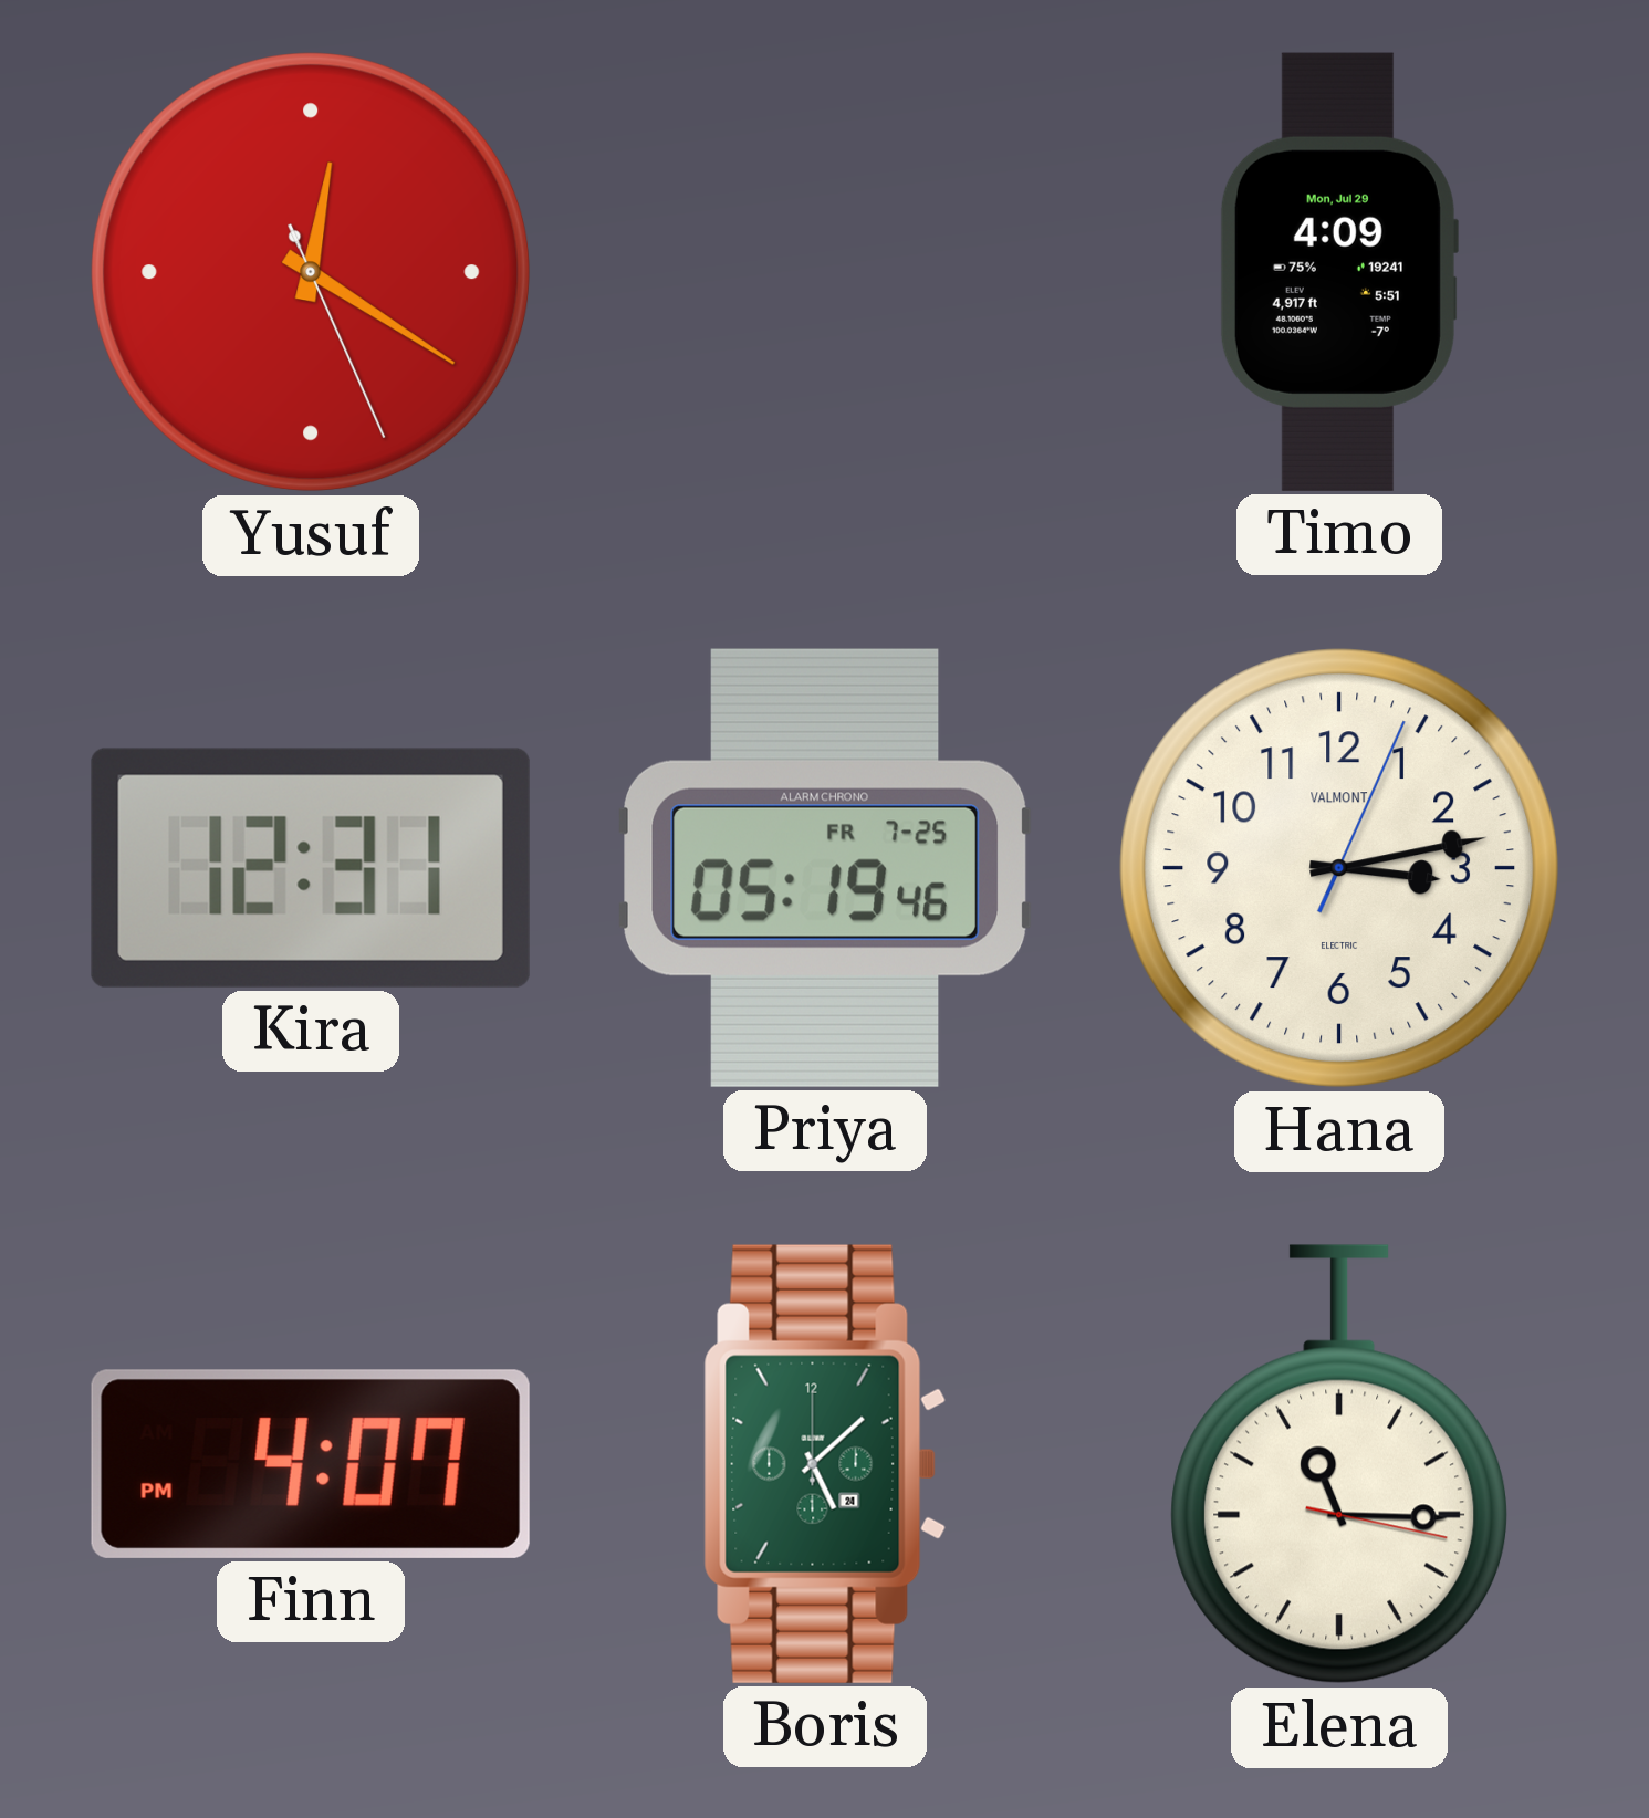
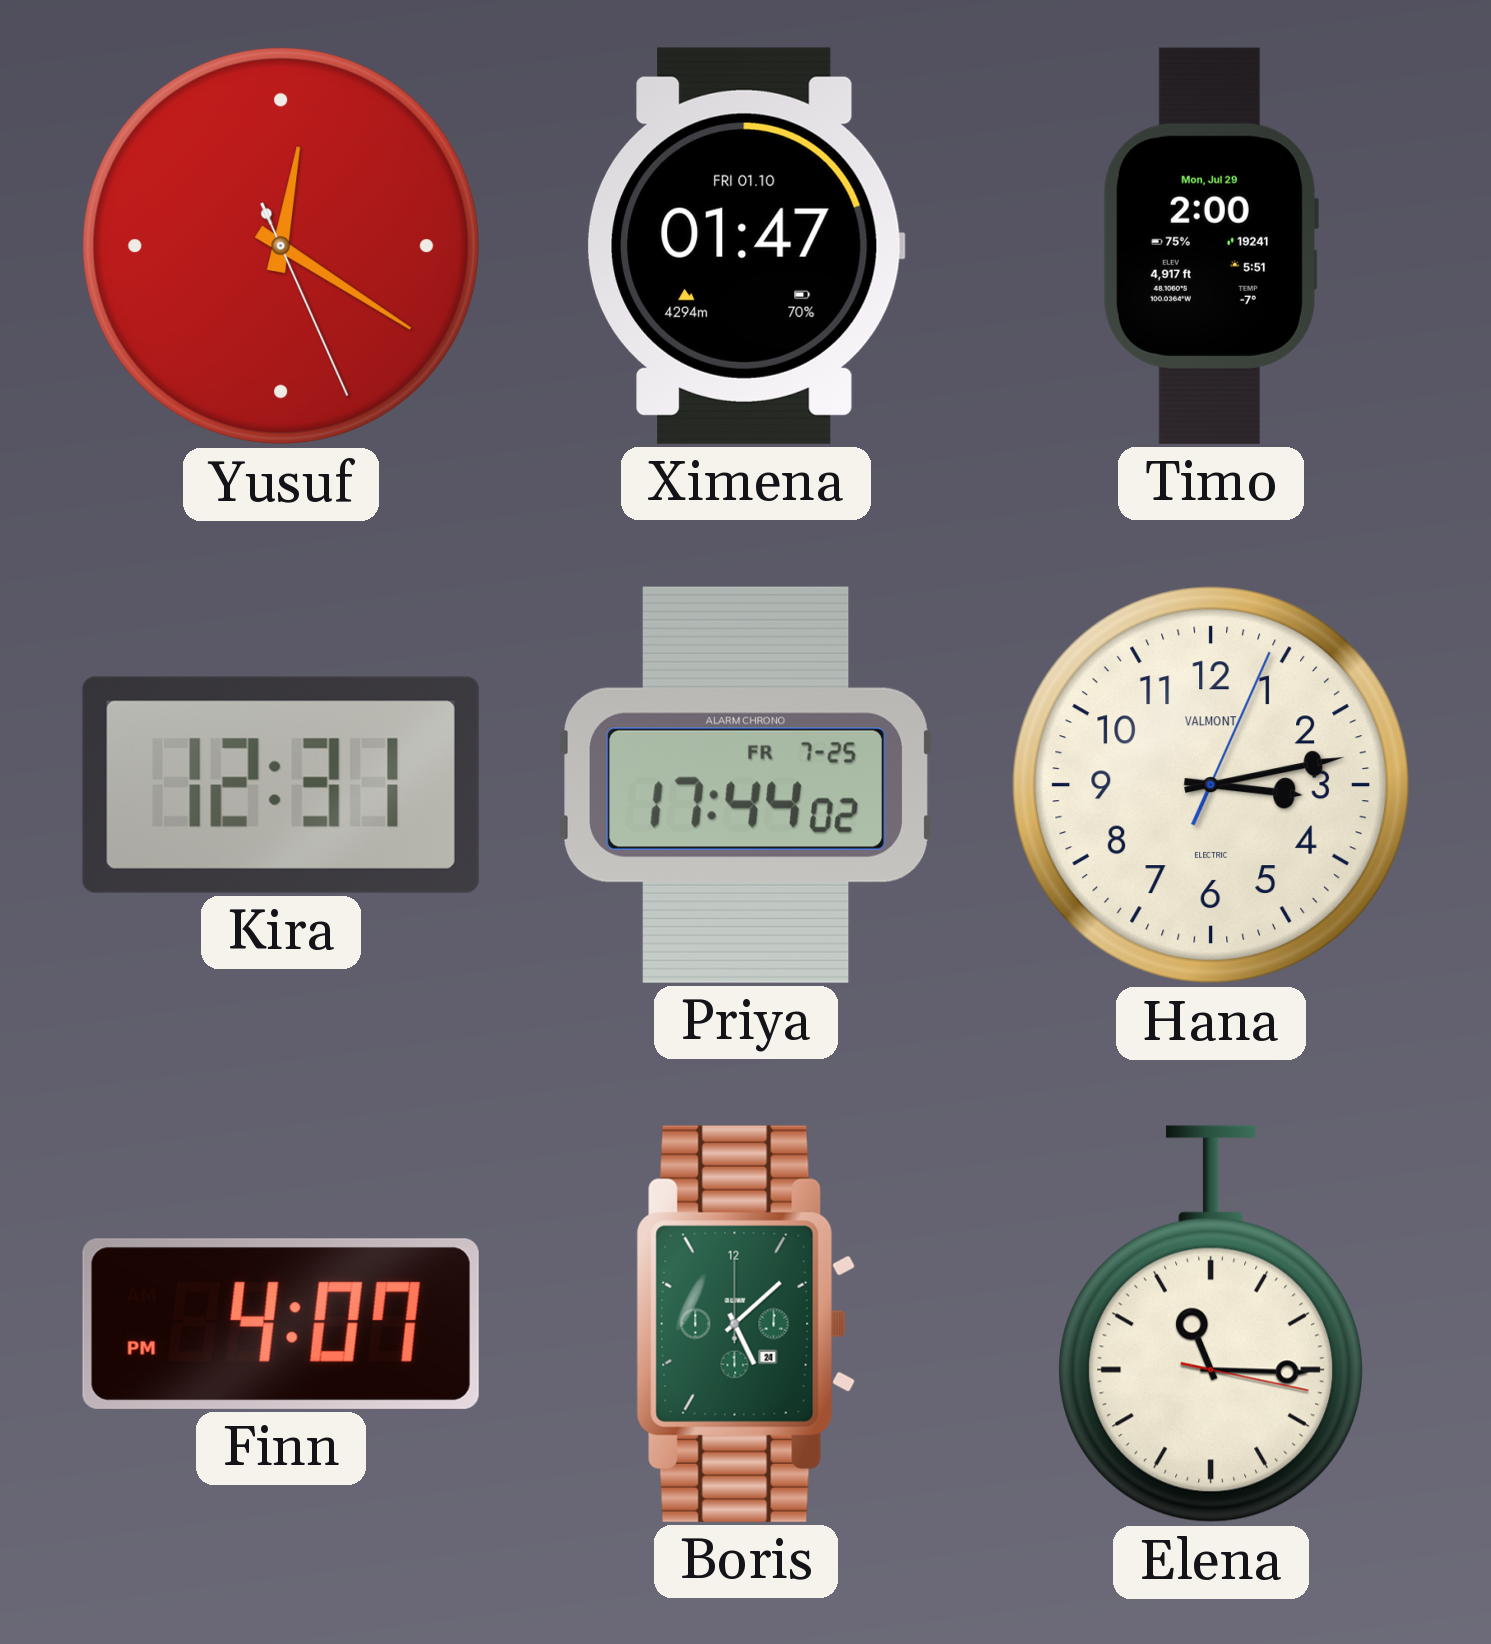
Ximena: none -> 01:47 (746, 246)
Timo: 4:09 -> 2:00 (1210, 246)
Priya: 05:19 -> 17:44 (745, 785)
